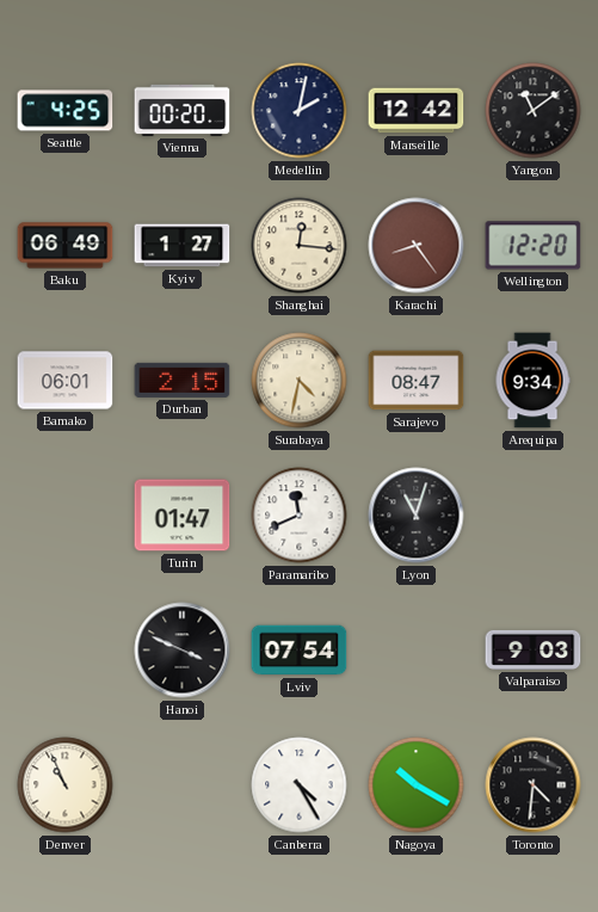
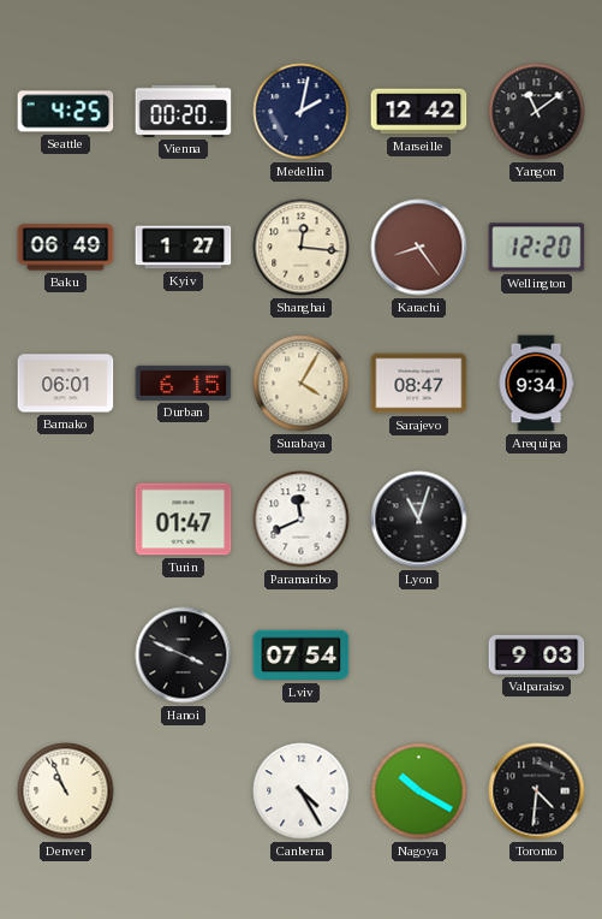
Durban: 2:15 -> 6:15 (184, 383)
Surabaya: 4:32 -> 4:05 (302, 384)
